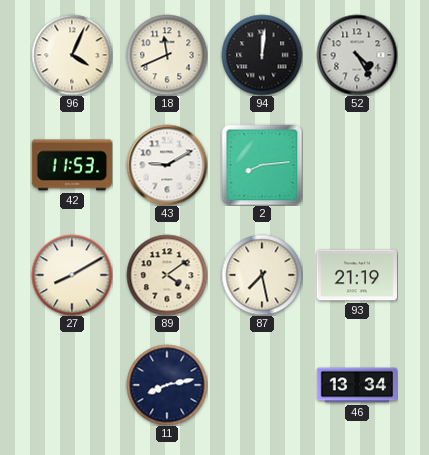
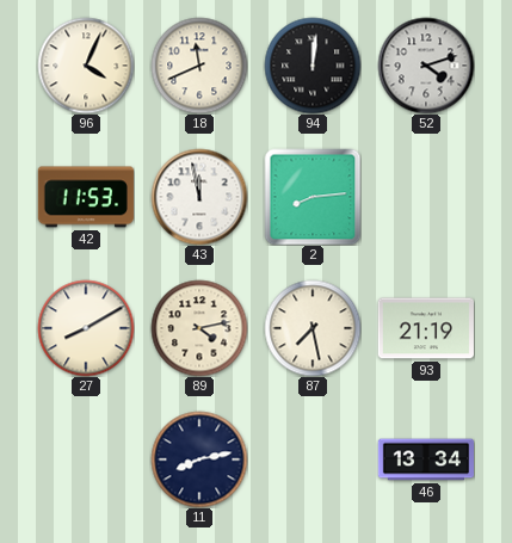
52: 4:25 -> 4:12 (426, 66)
43: 9:10 -> 11:58 (199, 197)
89: 4:09 -> 4:13 (199, 328)
